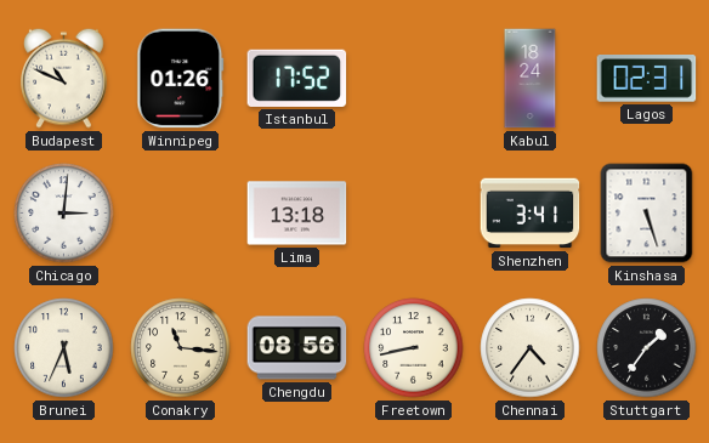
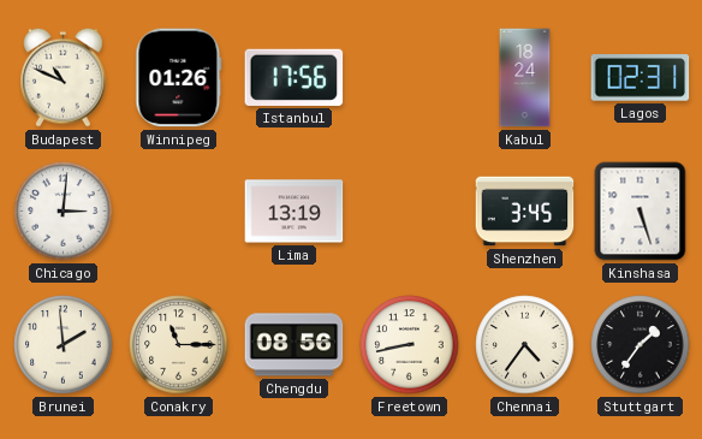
Istanbul: 17:52 -> 17:56 (295, 77)
Lima: 13:18 -> 13:19 (295, 212)
Shenzhen: 3:41 -> 3:45 (525, 212)
Brunei: 5:34 -> 1:59 (64, 345)
Conakry: 11:16 -> 11:15 (179, 345)
